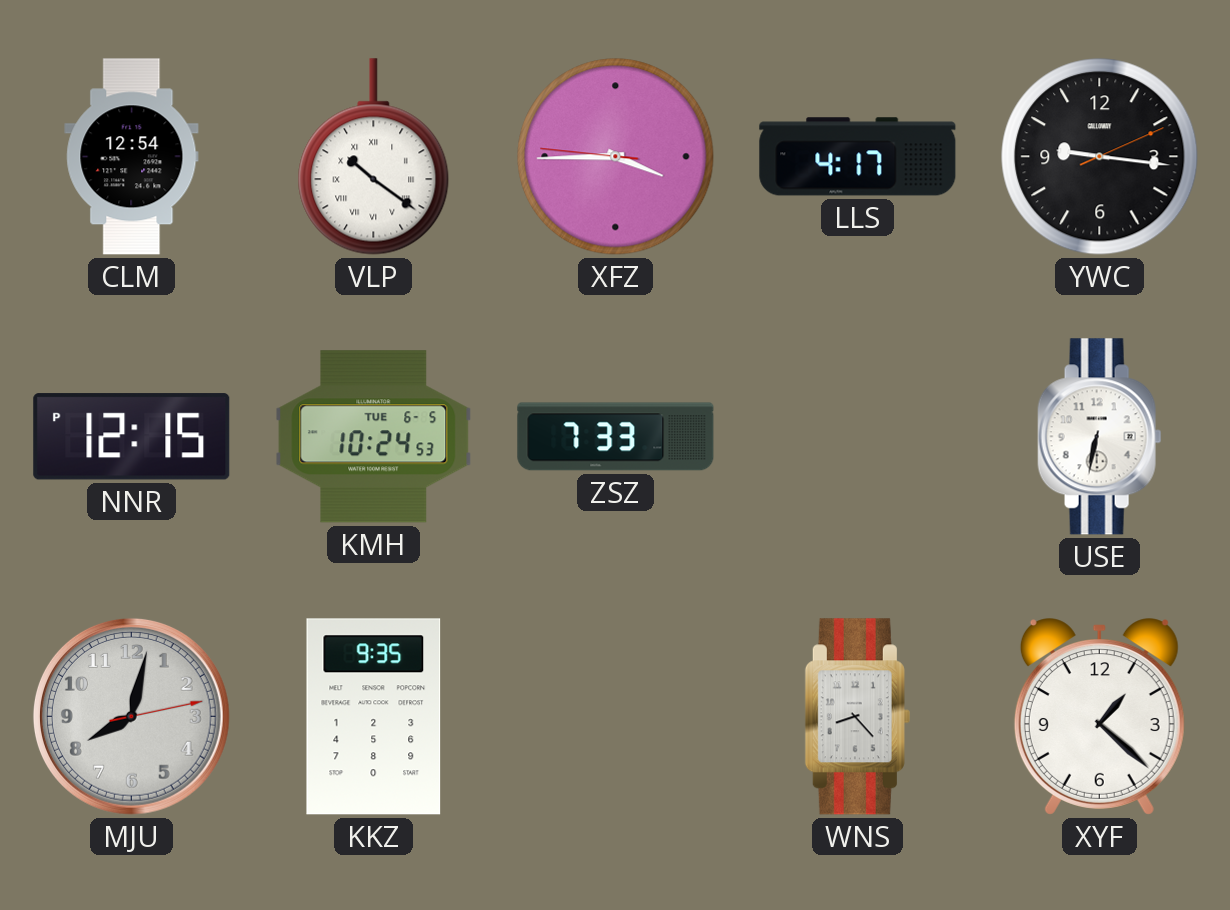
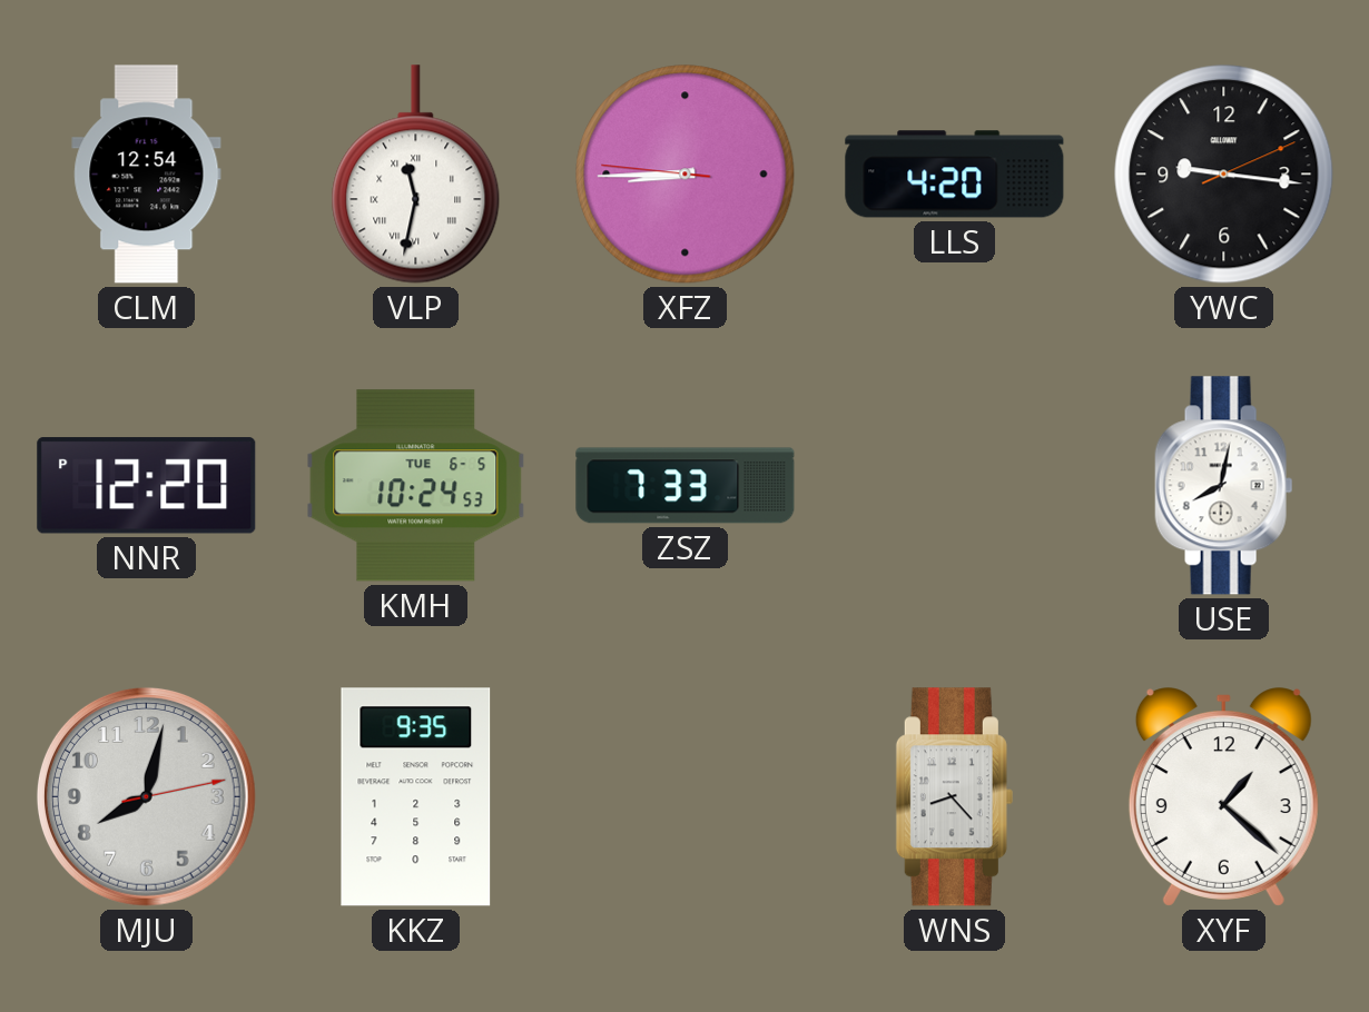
VLP: 10:21 -> 11:32 (416, 175)
XFZ: 3:44 -> 8:44 (686, 175)
LLS: 4:17 -> 4:20 (955, 175)
NNR: 12:15 -> 12:20 (147, 486)
USE: 6:32 -> 8:02 (1224, 486)
